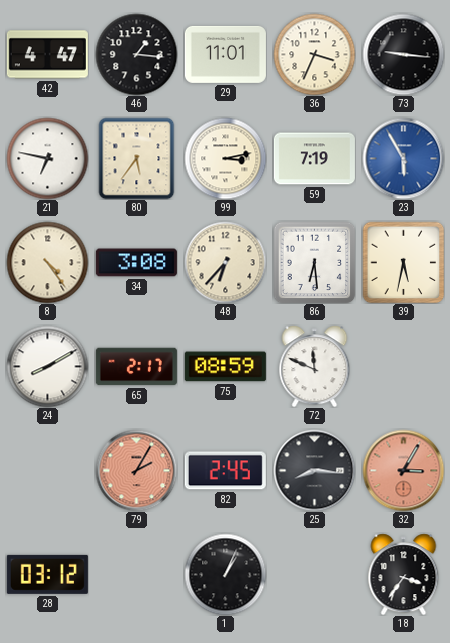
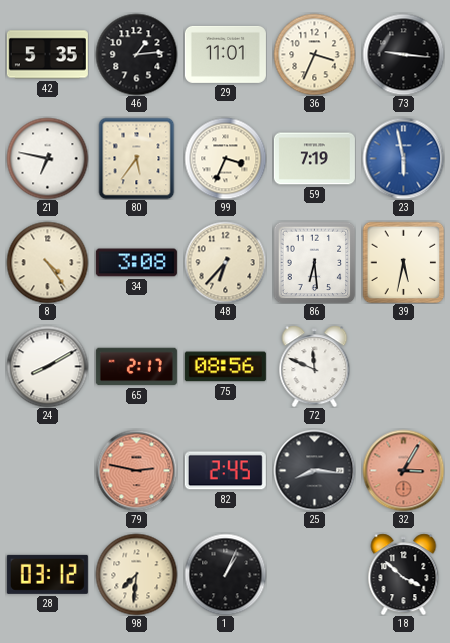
42: 4:47 -> 5:35 (47, 55)
46: 1:16 -> 1:14 (136, 54)
99: 3:13 -> 3:34 (225, 158)
23: 5:55 -> 5:58 (403, 158)
75: 08:59 -> 08:56 (225, 367)
79: 2:05 -> 2:47 (136, 470)
98: none -> 7:31 (136, 574)
18: 3:36 -> 3:52 (404, 574)
